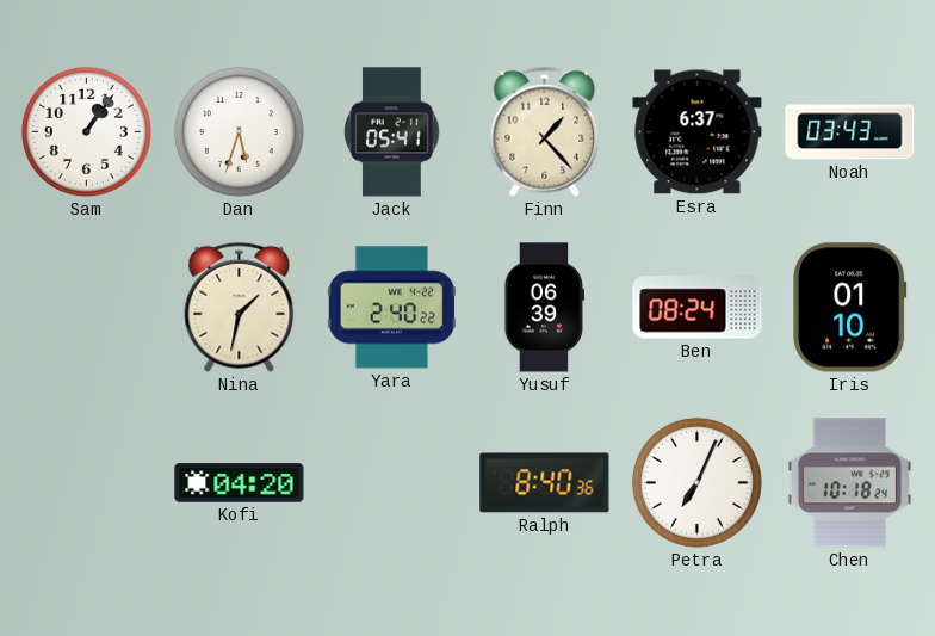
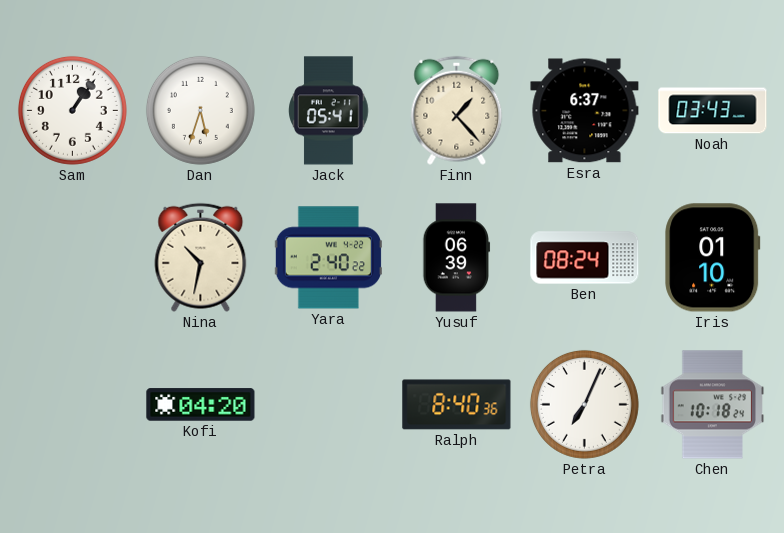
Nina: 1:32 -> 10:32 (201, 257)
